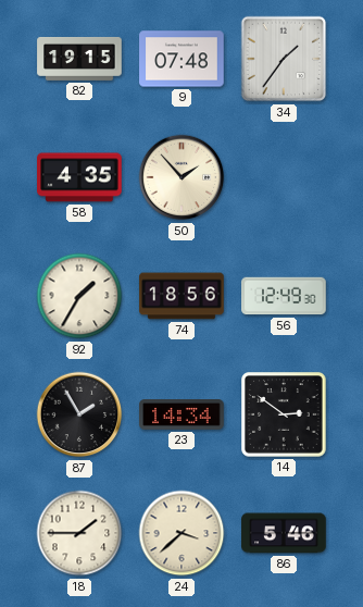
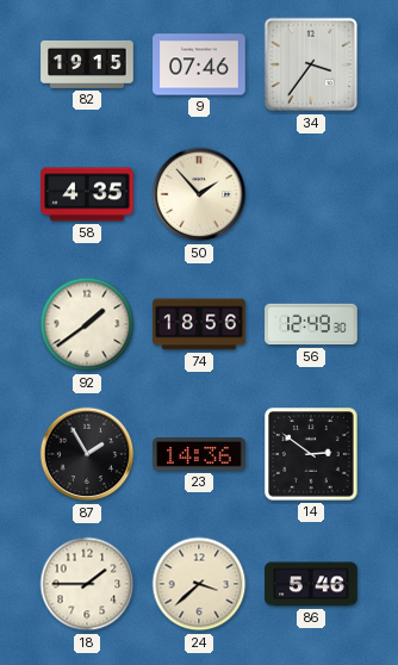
9: 07:48 -> 07:46 (199, 64)
34: 1:36 -> 3:36 (311, 64)
92: 1:35 -> 1:39 (87, 324)
23: 14:34 -> 14:36 (199, 454)
